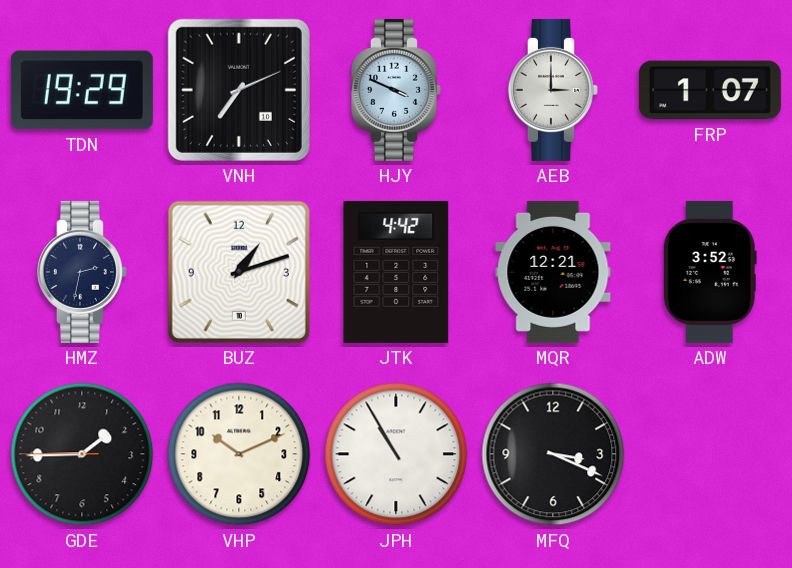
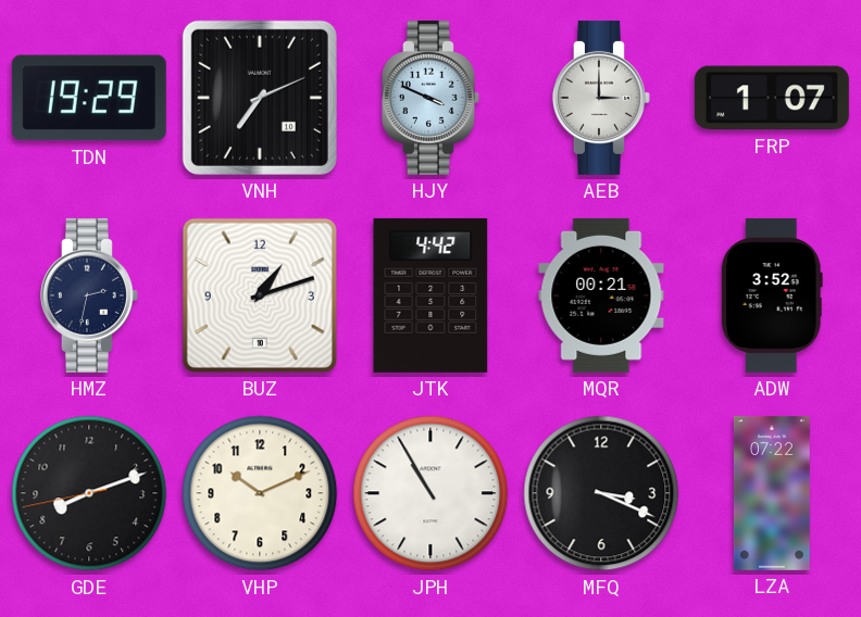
MQR: 12:21 -> 00:21 (601, 295)
GDE: 1:44 -> 8:11 (89, 493)
LZA: none -> 07:22 (772, 493)
